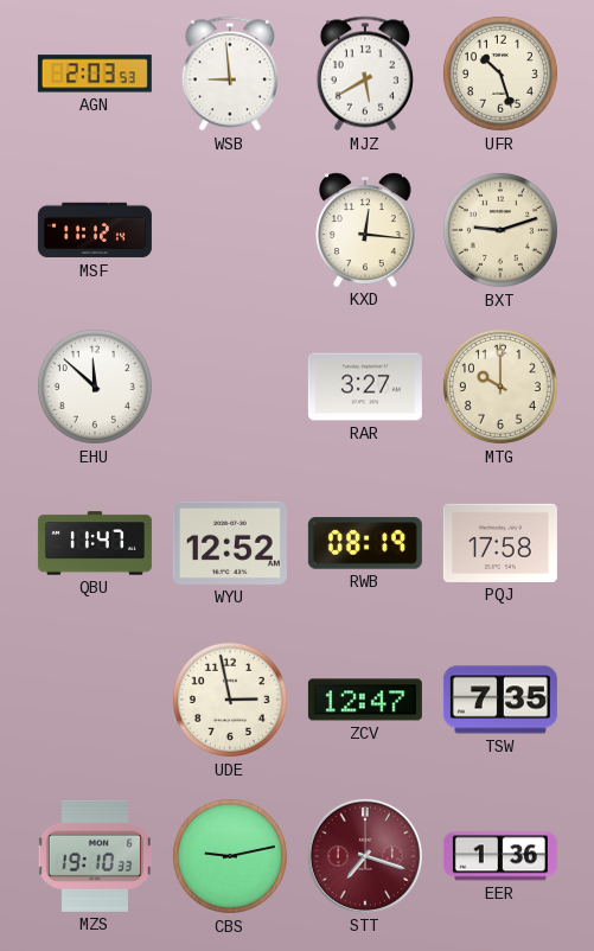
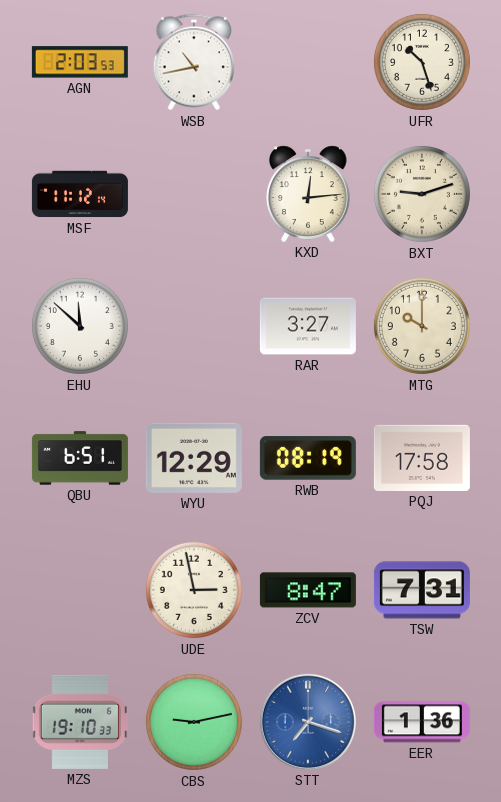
WSB: 8:59 -> 10:43 (194, 62)
MJZ: 5:40 -> none (365, 74)
KXD: 12:16 -> 12:14 (309, 194)
QBU: 11:47 -> 6:51 (80, 458)
WYU: 12:52 -> 12:29 (194, 458)
ZCV: 12:47 -> 8:47 (308, 590)
TSW: 7:35 -> 7:31 (422, 590)
STT dial: burgundy -> blue (308, 722)
